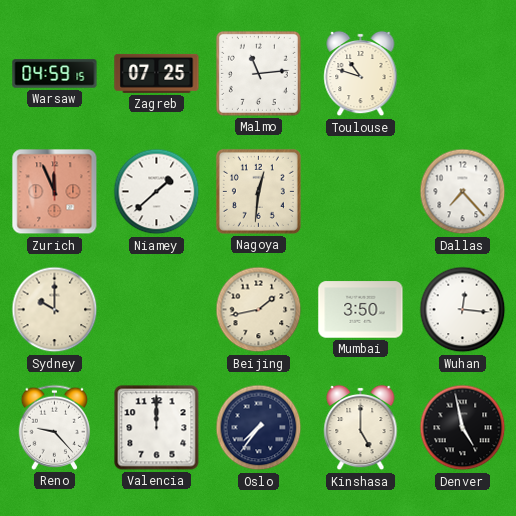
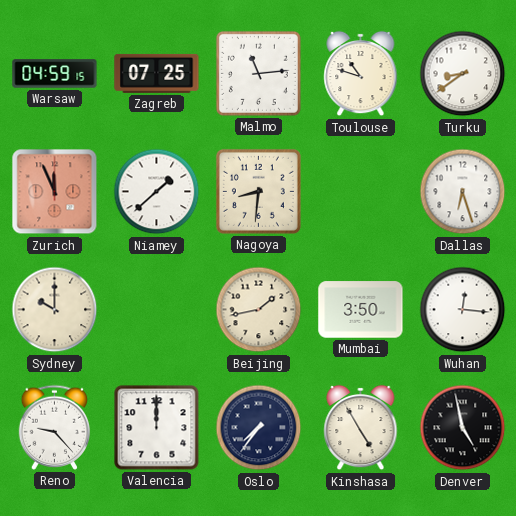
Turku: none -> 8:39 (463, 74)
Nagoya: 12:31 -> 8:31 (258, 191)
Dallas: 7:23 -> 6:27 (463, 192)
Kinshasa: 5:00 -> 4:55 (361, 428)
